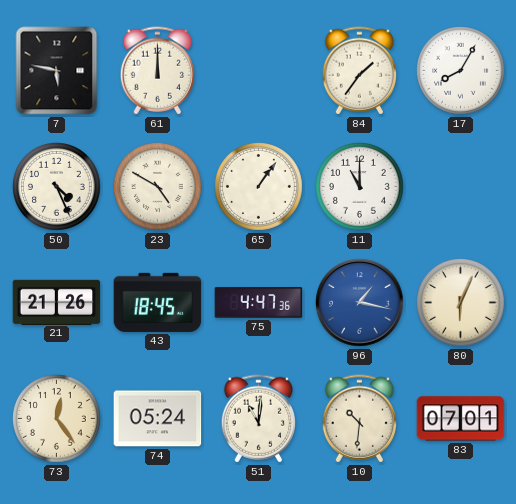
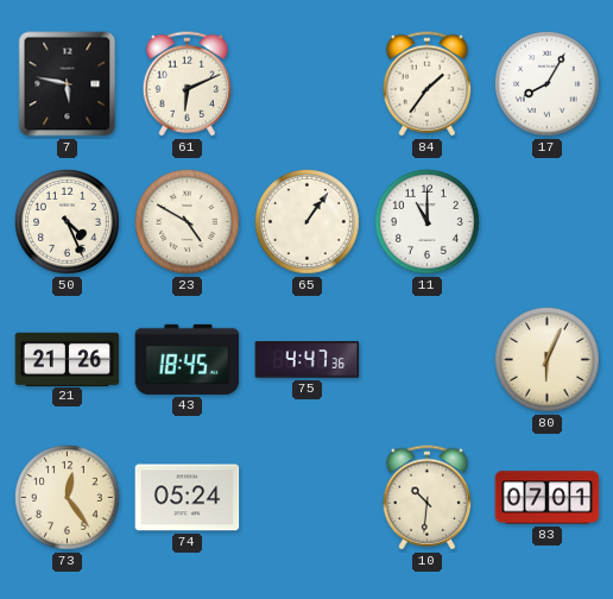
61: 12:00 -> 6:11 (187, 84)
96: 1:17 -> none (360, 303)
51: 11:01 -> none (258, 419)
